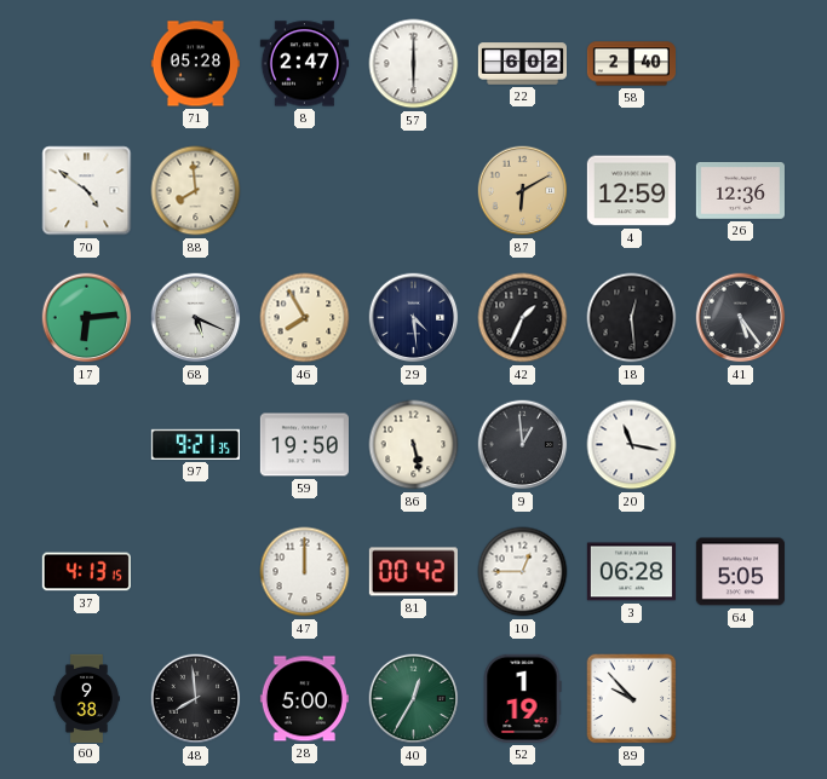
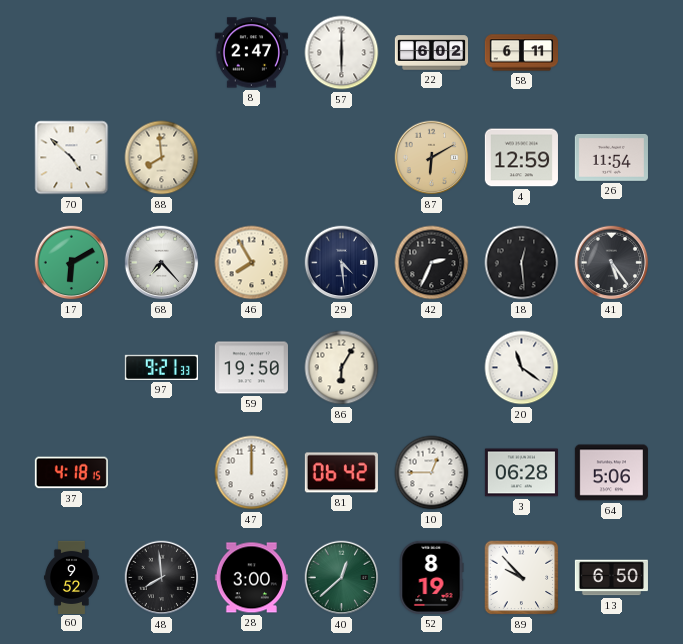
71: 05:28 -> none (195, 64)
58: 2:40 -> 6:11 (521, 53)
70: 4:51 -> 4:52 (72, 158)
26: 12:36 -> 11:54 (611, 157)
17: 6:14 -> 6:10 (72, 263)
68: 5:19 -> 7:23 (162, 263)
42: 1:34 -> 2:34 (432, 263)
97: 9:21:35 -> 9:21:33 (161, 367)
86: 5:28 -> 6:05 (342, 368)
9: 12:59 -> none (523, 445)
20: 11:17 -> 11:21 (522, 368)
37: 4:13 -> 4:18 (71, 473)
81: 00:42 -> 06:42 (341, 473)
64: 5:05 -> 5:06 (611, 473)
60: 9:38 -> 9:52 (71, 577)
28: 5:00 -> 3:00 (251, 578)
40: 12:35 -> 12:38 (342, 578)
52: 1:19 -> 8:19 (431, 577)
13: none -> 6:50 (611, 578)
